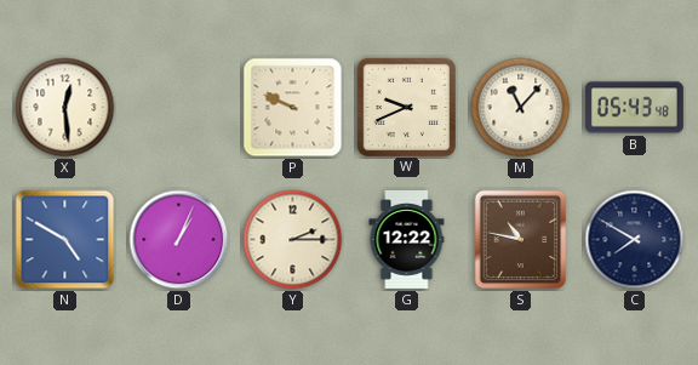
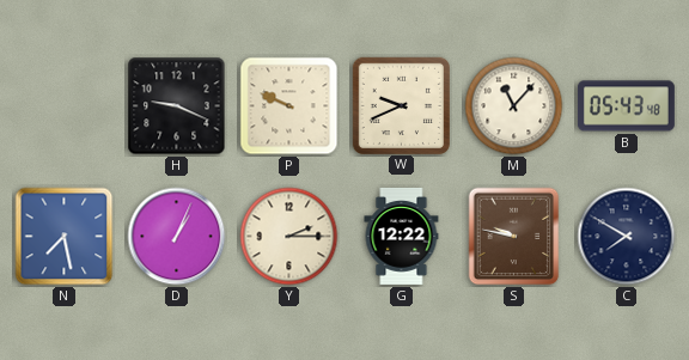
X: 12:29 -> none (65, 108)
H: none -> 9:19 (177, 106)
N: 4:50 -> 7:28 (65, 237)
S: 10:47 -> 9:47 (514, 237)
